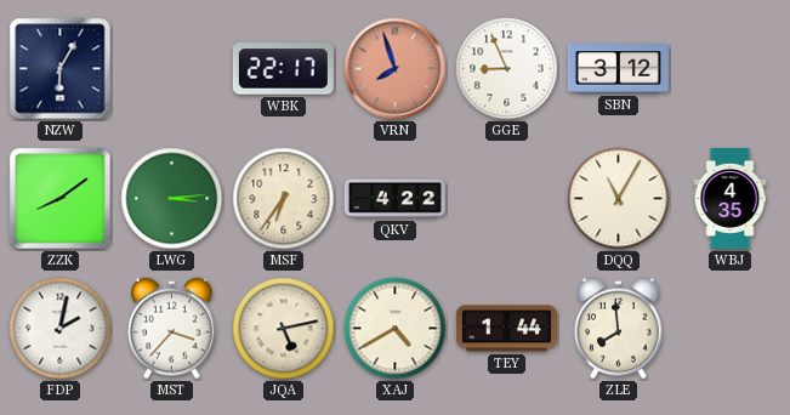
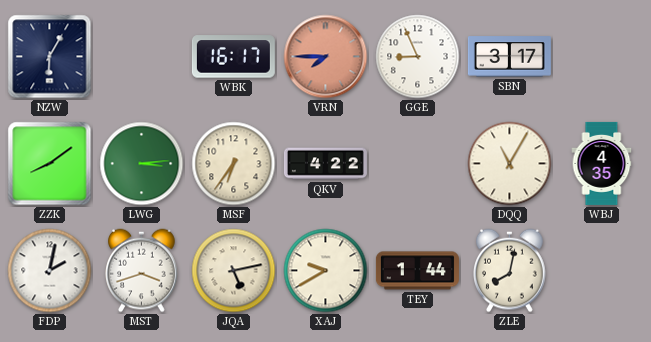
WBK: 22:17 -> 16:17 (233, 57)
VRN: 7:57 -> 7:45 (326, 57)
SBN: 3:12 -> 3:17 (509, 57)
MST: 3:37 -> 3:42 (142, 271)
XAJ: 4:40 -> 9:40 (326, 271)
ZLE: 7:59 -> 8:02 (510, 271)
